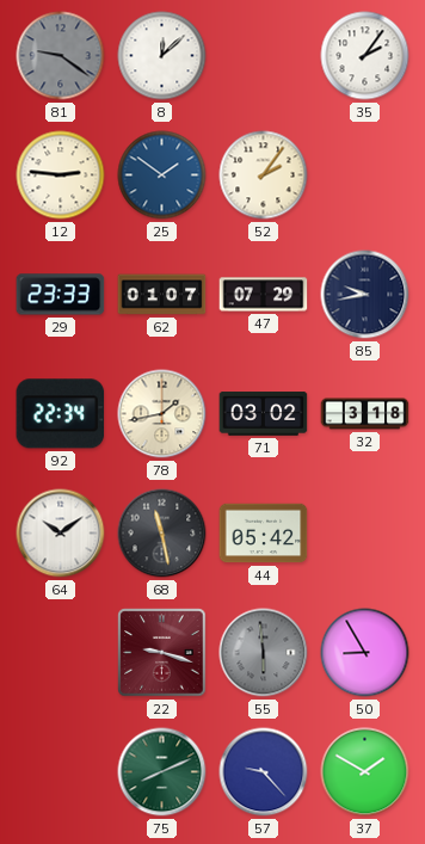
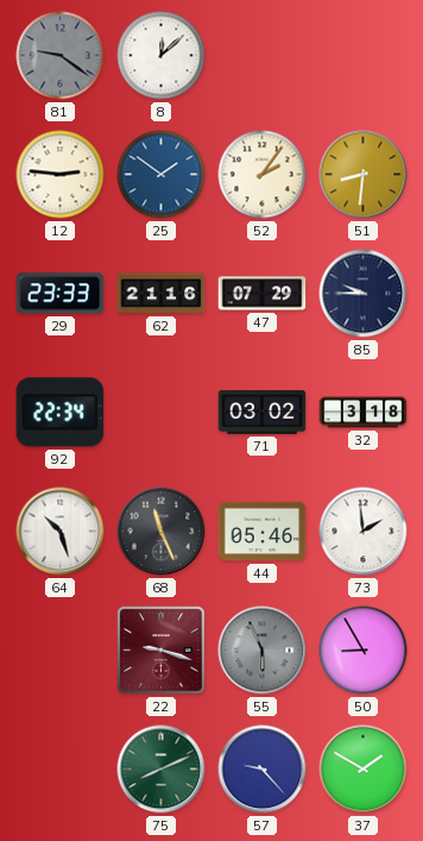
35: 2:06 -> none (365, 56)
51: none -> 8:31 (364, 175)
62: 01:07 -> 21:16 (162, 294)
85: 9:43 -> 9:45 (364, 294)
78: 1:43 -> none (162, 414)
64: 10:09 -> 10:27 (61, 532)
68: 11:28 -> 11:26 (162, 532)
44: 05:42 -> 05:46 (263, 532)
73: none -> 1:59 (364, 532)
55: 5:59 -> 5:56 (263, 651)
